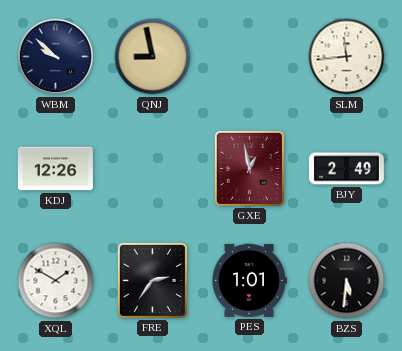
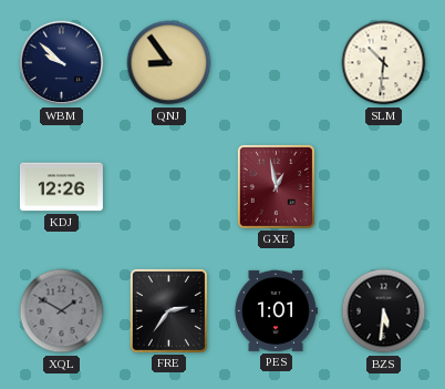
QNJ: 8:58 -> 8:54 (169, 63)
SLM: 11:44 -> 10:31 (384, 63)
BJY: 2:49 -> none (346, 169)
XQL dial: white -> grey (62, 311)
